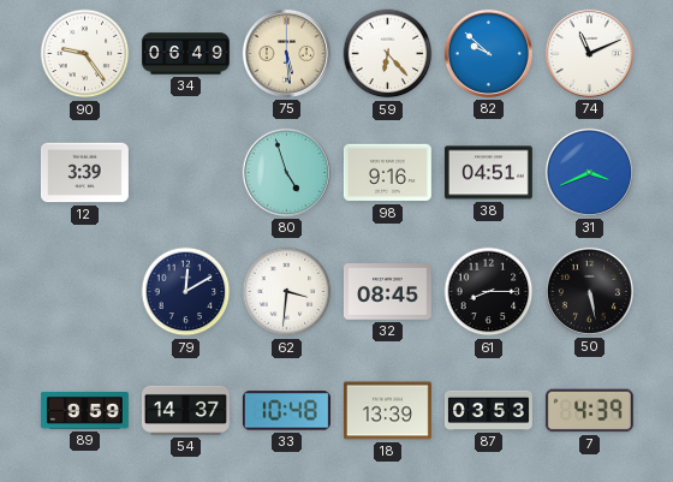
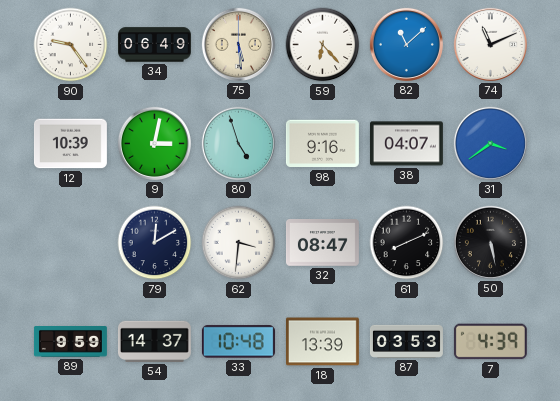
82: 9:52 -> 11:08 (406, 44)
12: 3:39 -> 10:39 (70, 144)
9: none -> 3:02 (154, 143)
38: 04:51 -> 04:07 (406, 144)
31: 3:41 -> 3:39 (490, 143)
32: 08:45 -> 08:47 (322, 243)
61: 8:15 -> 8:11 (407, 243)
